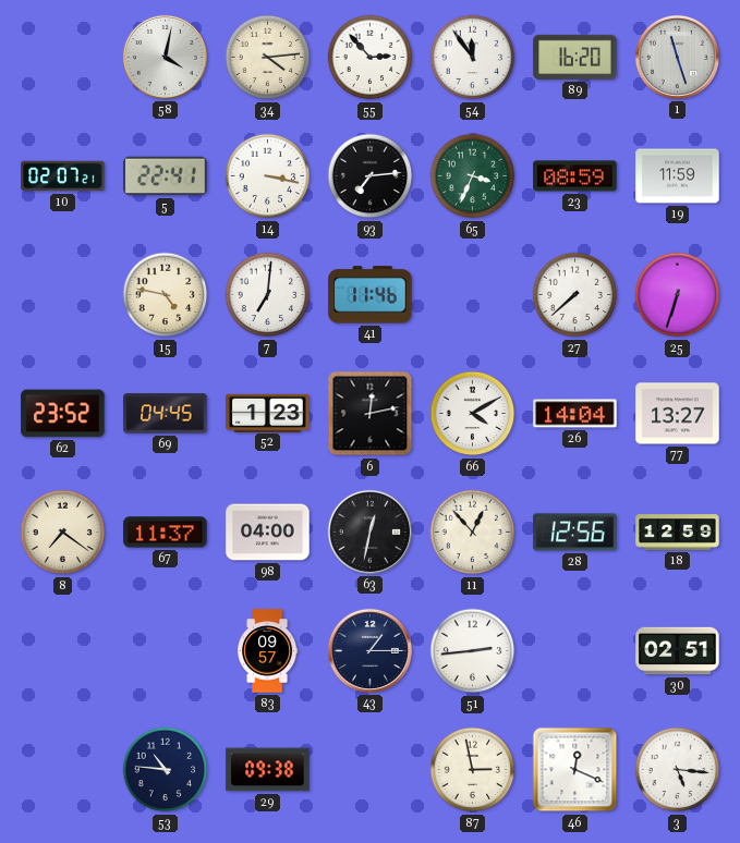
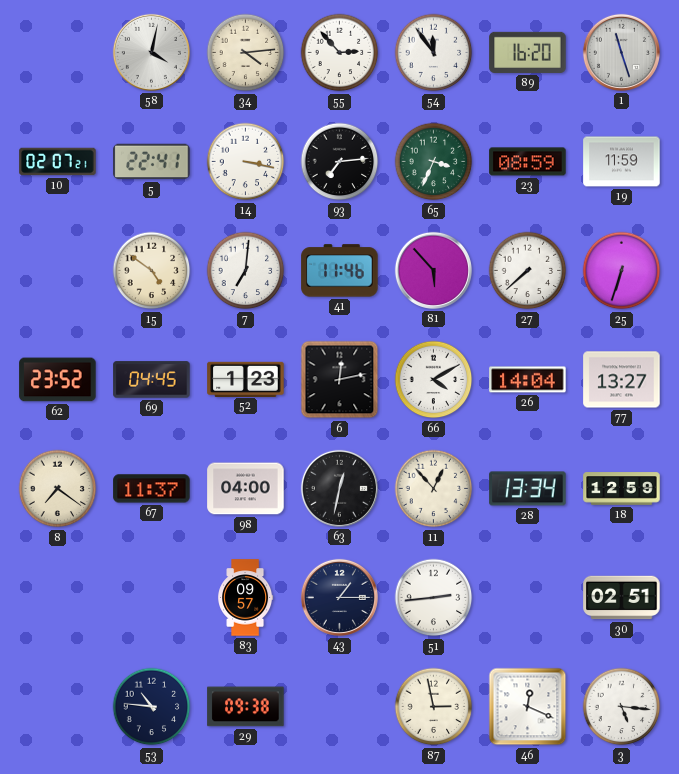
15: 4:47 -> 4:51 (152, 271)
81: none -> 5:53 (433, 270)
28: 12:56 -> 13:34 (528, 489)
